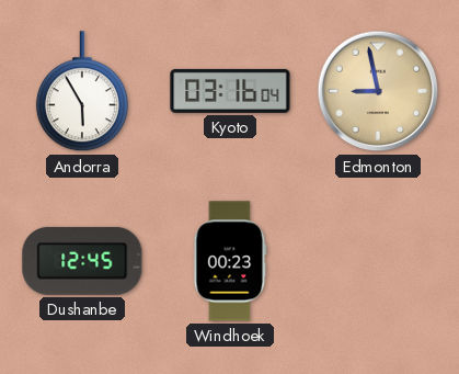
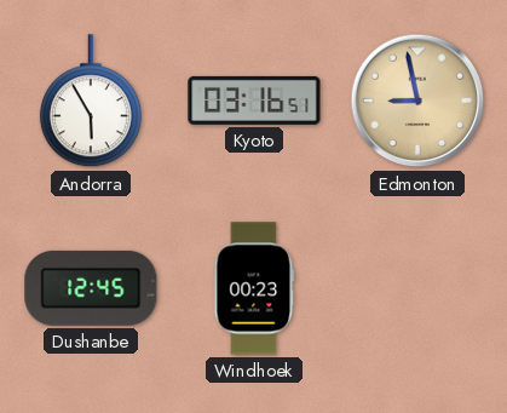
Kyoto: 03:16:04 -> 03:16:51 (254, 101)
